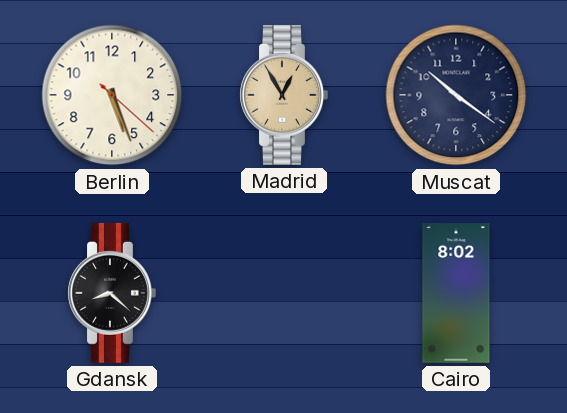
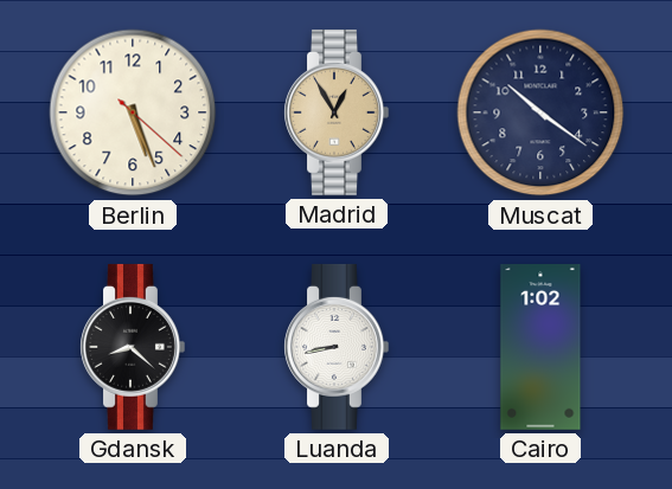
Luanda: none -> 8:43 (337, 347)
Cairo: 8:02 -> 1:02 (540, 348)
